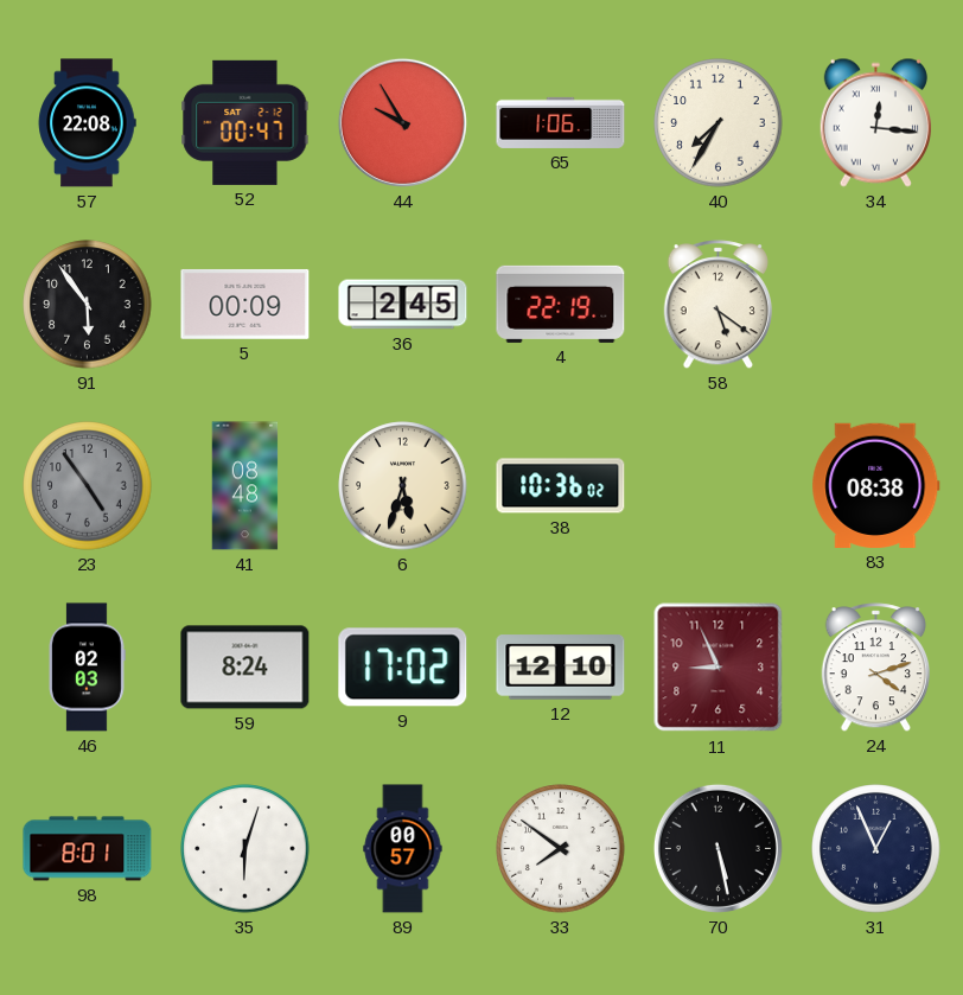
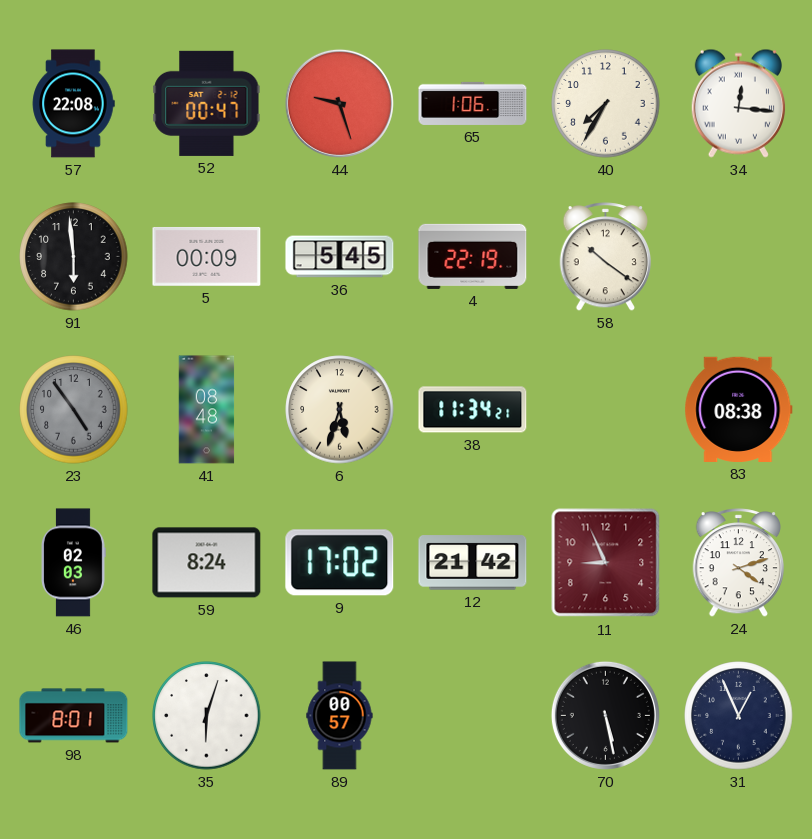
44: 9:55 -> 9:27 (339, 103)
91: 5:54 -> 5:59 (74, 257)
36: 2:45 -> 5:45 (340, 257)
58: 5:21 -> 10:21 (605, 257)
38: 10:36 -> 11:34 (473, 410)
12: 12:10 -> 21:42 (473, 563)
33: 7:51 -> none (561, 849)
